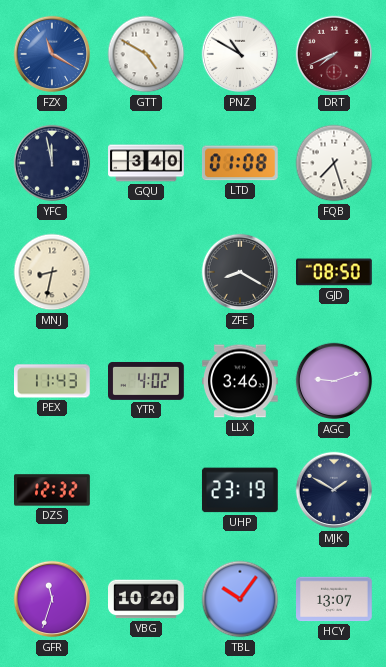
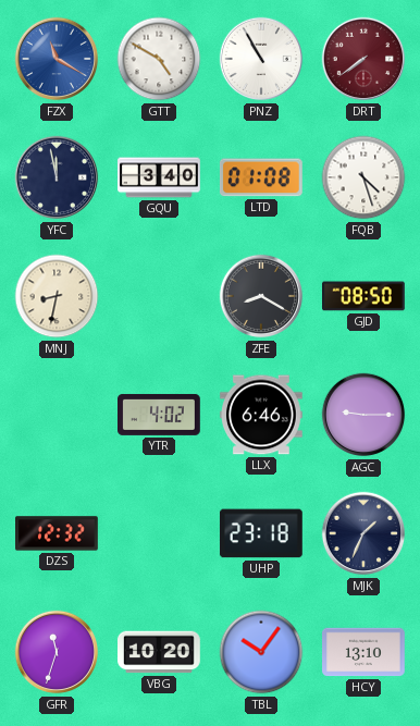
PNZ: 10:50 -> 10:55 (261, 59)
DRT: 7:41 -> 7:39 (363, 59)
FQB: 7:27 -> 4:27 (363, 177)
PEX: 11:43 -> none (53, 381)
LLX: 3:46 -> 6:46 (262, 415)
AGC: 9:12 -> 9:15 (363, 415)
UHP: 23:19 -> 23:18 (261, 533)
MJK: 1:50 -> 1:34 (363, 533)
HCY: 13:07 -> 13:10 (365, 652)
